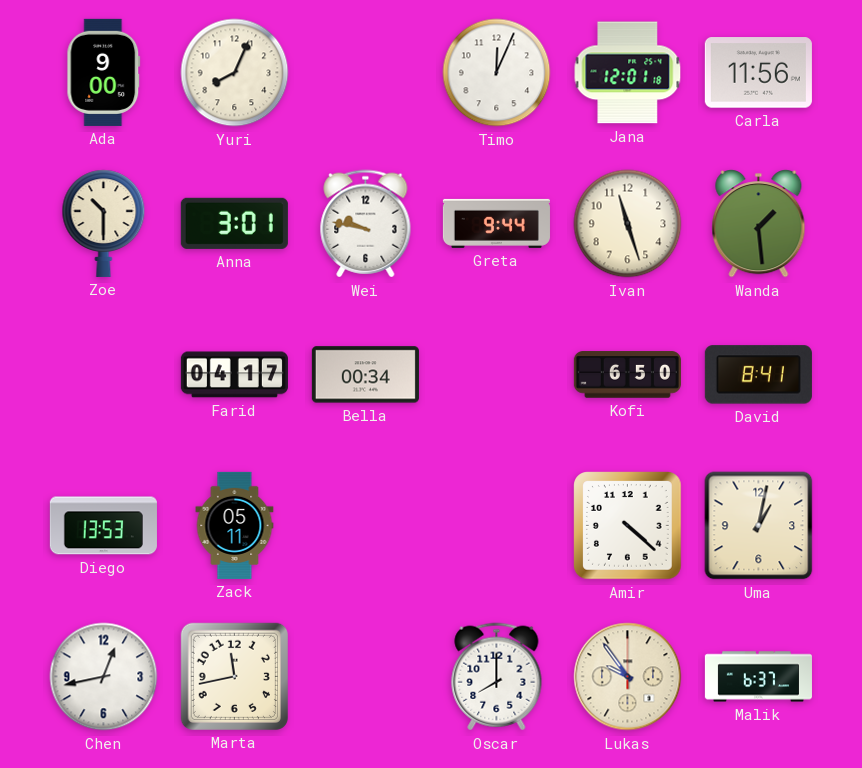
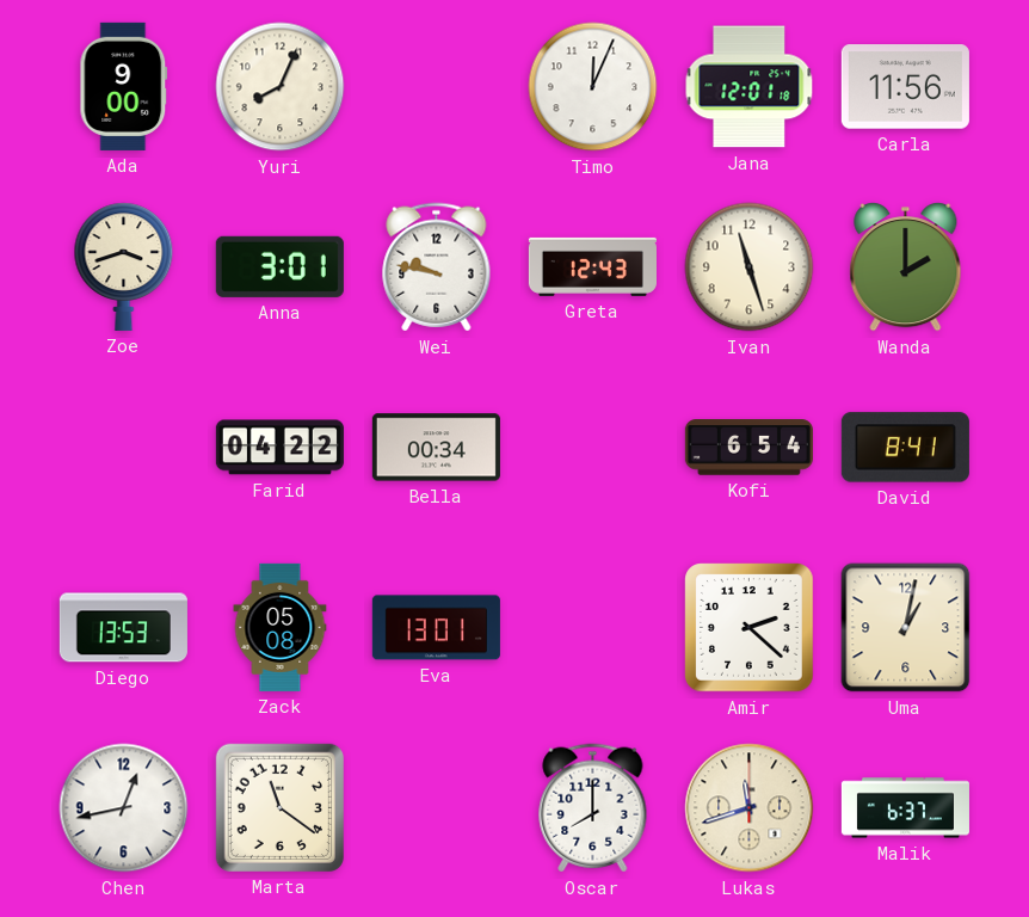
Zoe: 10:30 -> 3:42 (124, 266)
Greta: 9:44 -> 12:43 (592, 266)
Wanda: 1:29 -> 2:00 (906, 267)
Farid: 04:17 -> 04:22 (279, 448)
Kofi: 6:50 -> 6:54 (748, 448)
Zack: 05:11 -> 05:08 (281, 627)
Eva: none -> 13:01 (436, 628)
Amir: 4:22 -> 2:22 (750, 628)
Marta: 11:43 -> 11:21 (279, 807)
Lukas: 9:54 -> 11:42 (750, 808)
